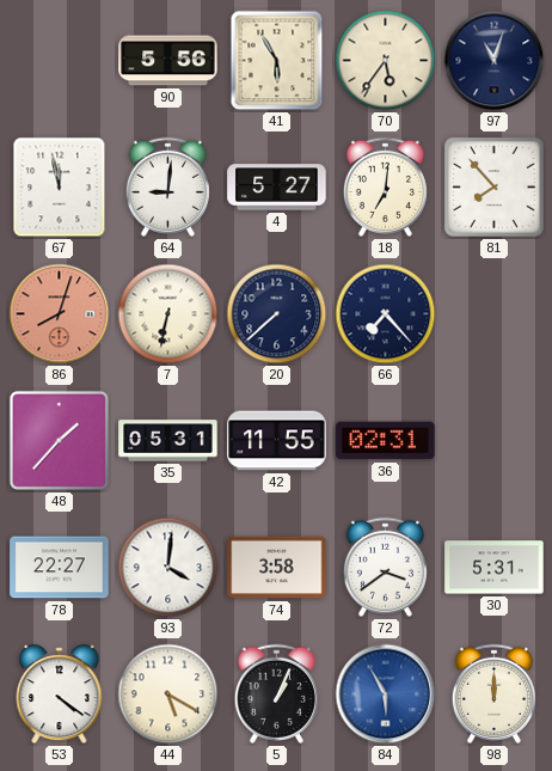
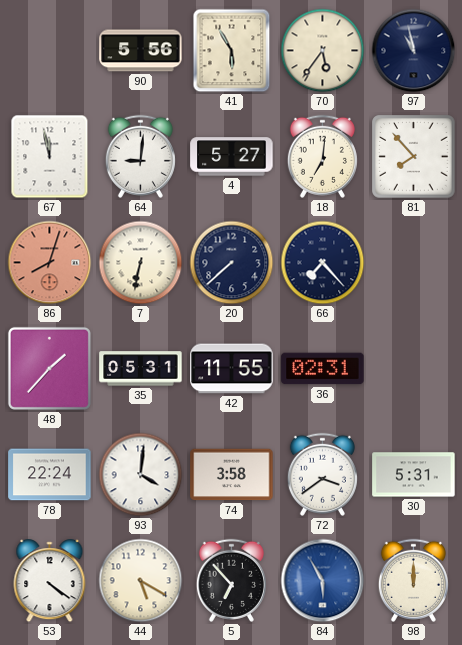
97: 11:03 -> 10:58 (414, 51)
78: 22:27 -> 22:24 (50, 475)
5: 1:04 -> 6:53 (231, 580)
